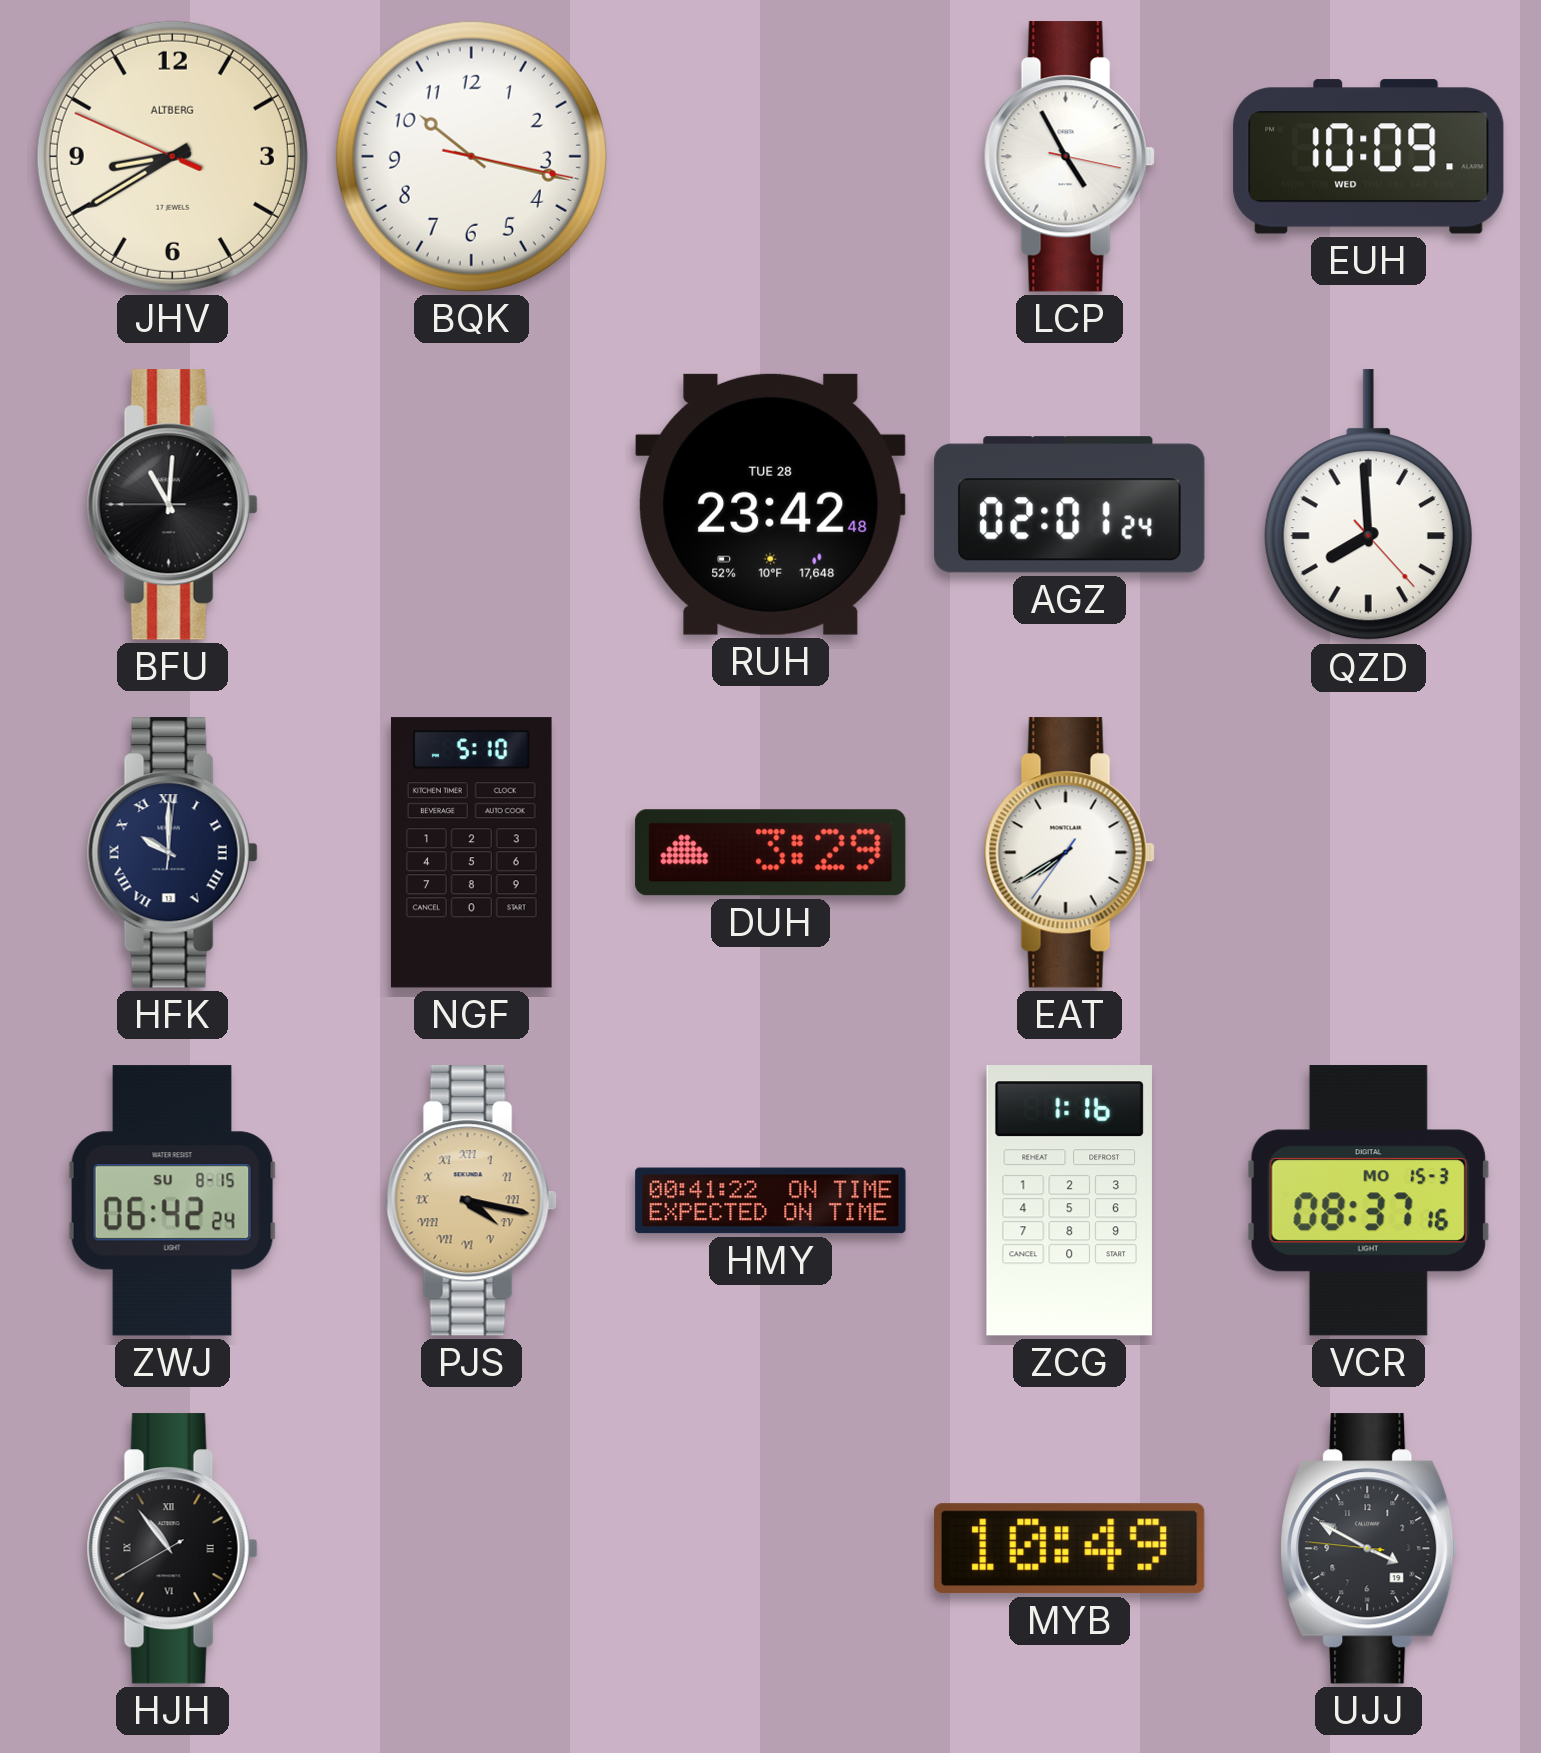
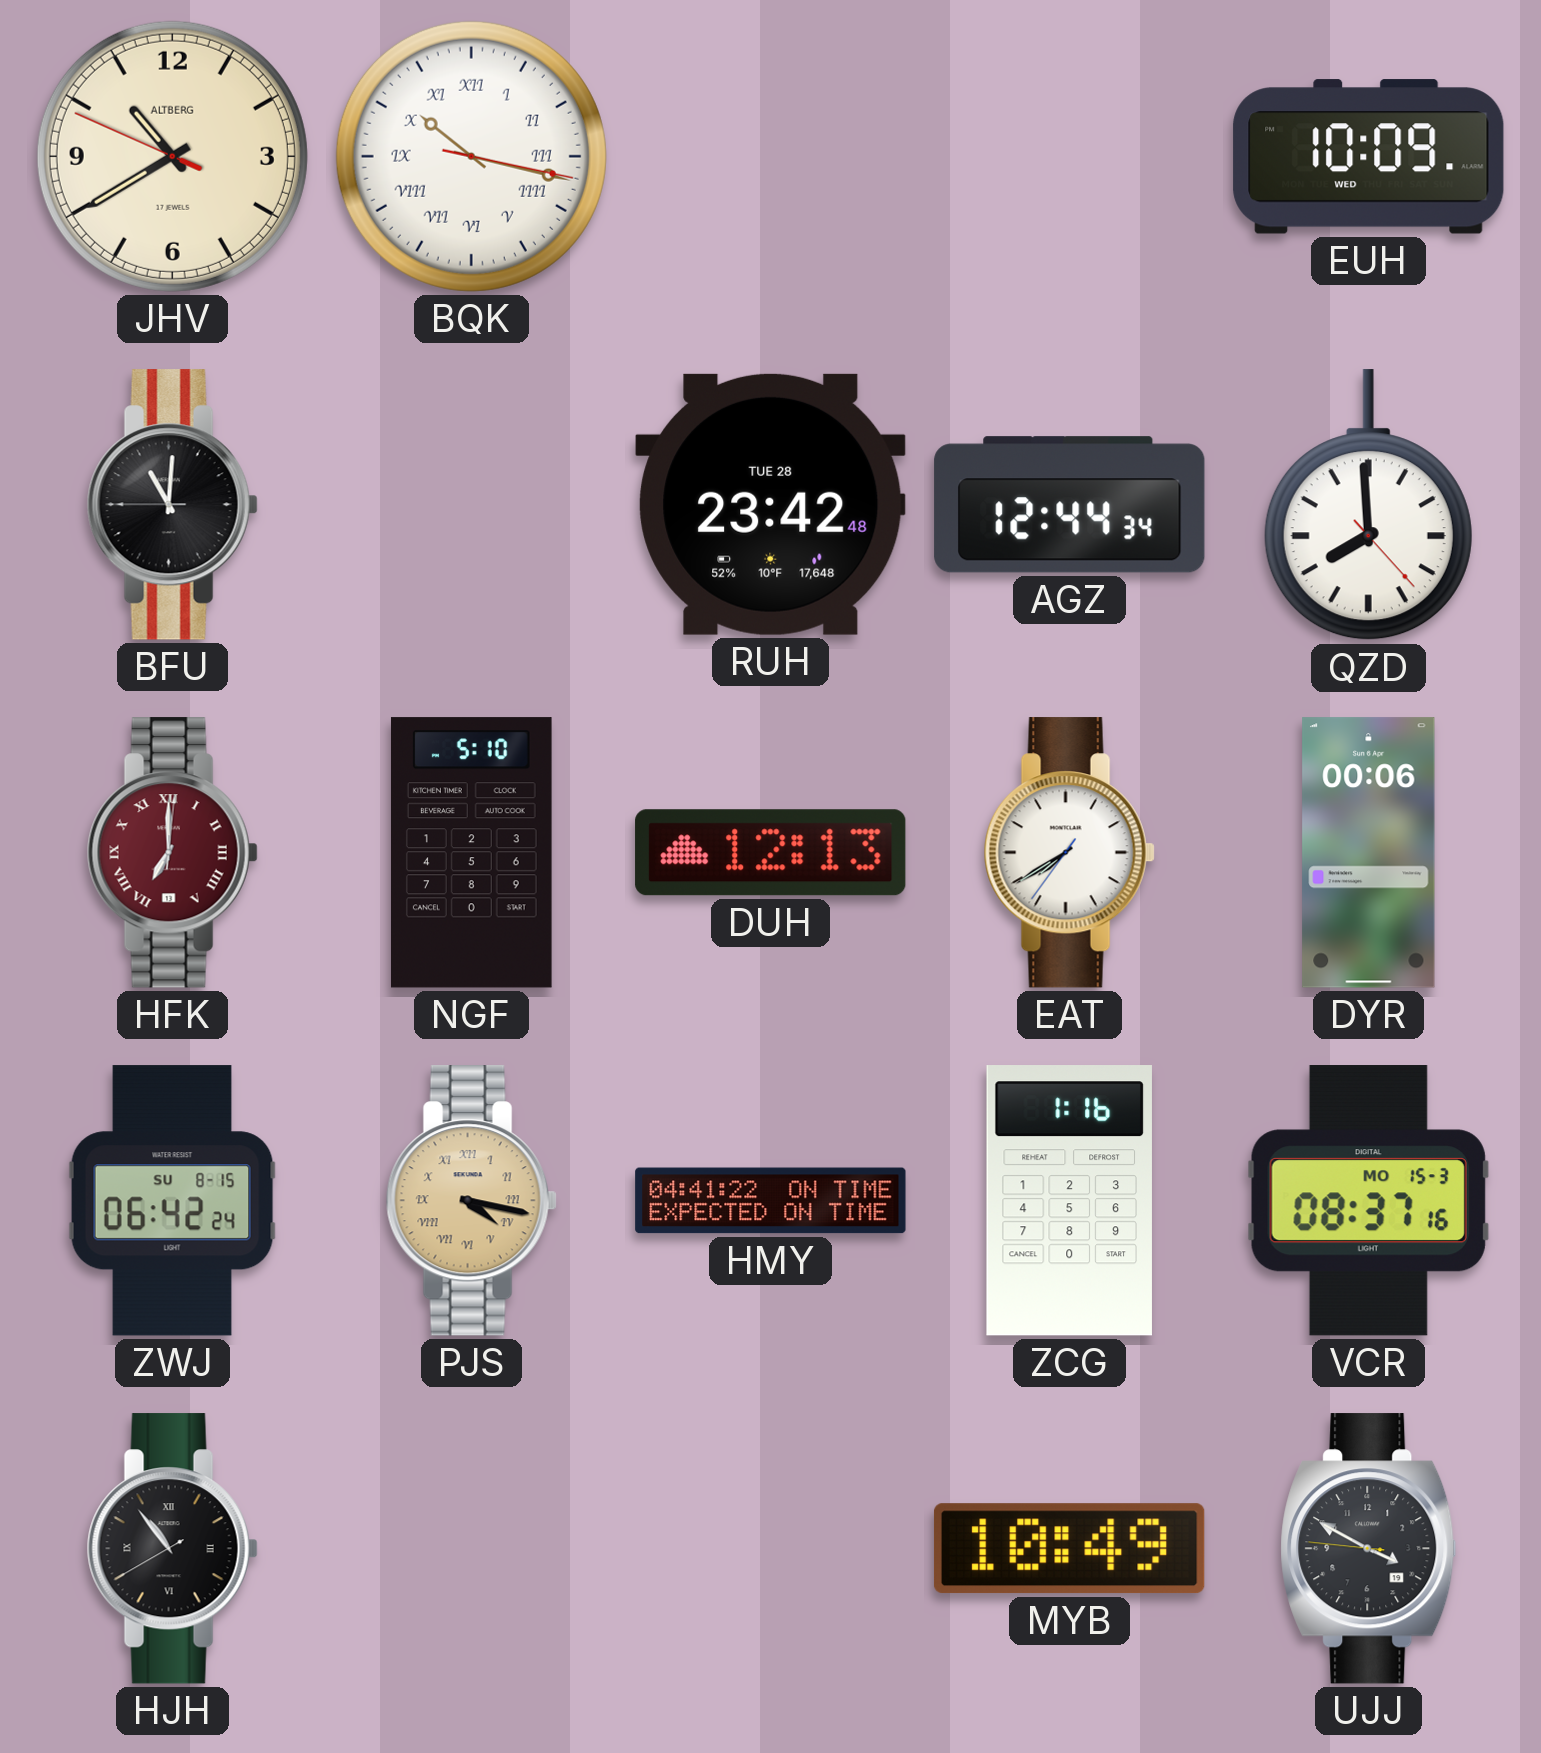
JHV: 8:39 -> 10:39 (172, 156)
BQK numerals: Arabic -> Roman (471, 156)
LCP: 4:55 -> none (1069, 157)
AGZ: 02:01 -> 12:44 (1070, 505)
HFK: 10:00 -> 7:00 (172, 853)
HFK dial: navy -> burgundy (172, 853)
DUH: 3:29 -> 12:13 (771, 853)
DYR: none -> 00:06 (1369, 853)
HMY: 00:41 -> 04:41 (771, 1201)
